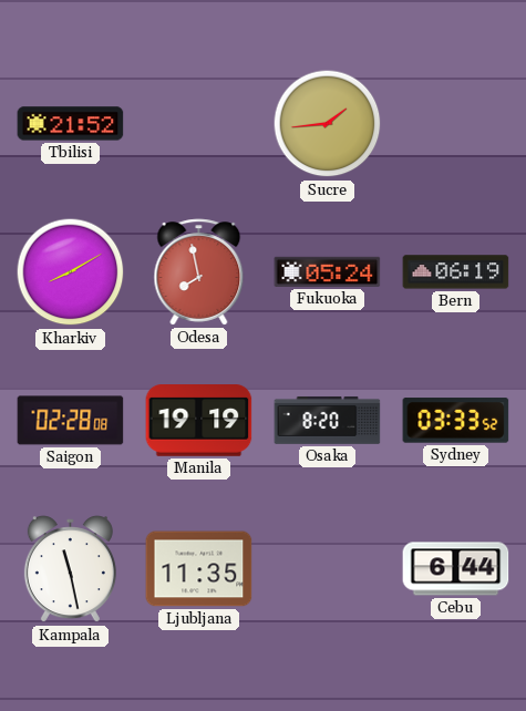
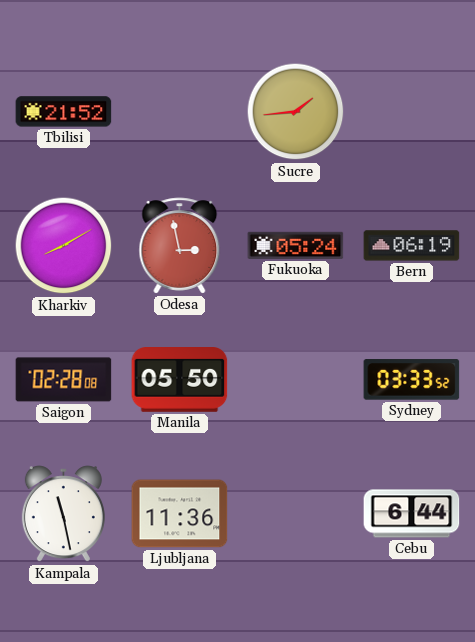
Odesa: 7:58 -> 2:58 (180, 246)
Manila: 19:19 -> 05:50 (180, 380)
Osaka: 8:20 -> none (328, 420)
Ljubljana: 11:35 -> 11:36 (180, 514)
